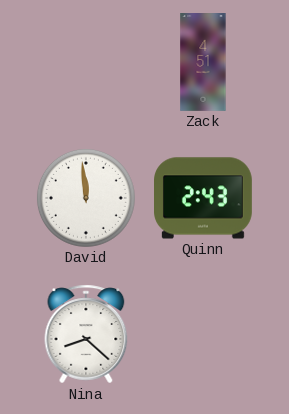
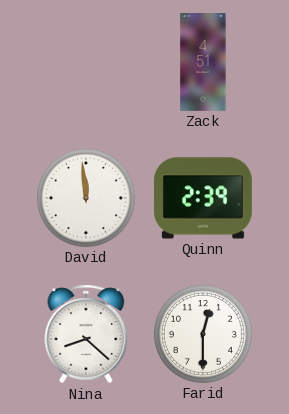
Quinn: 2:43 -> 2:39 (204, 198)
Farid: none -> 12:30 (203, 334)
